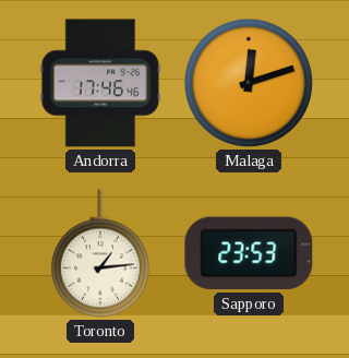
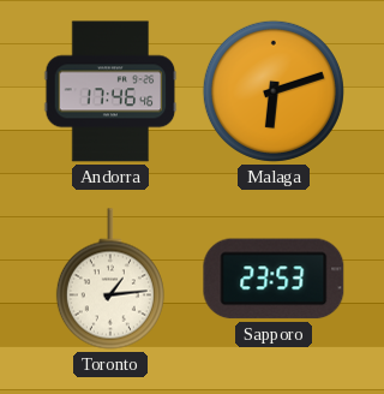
Malaga: 12:12 -> 6:12 (274, 91)
